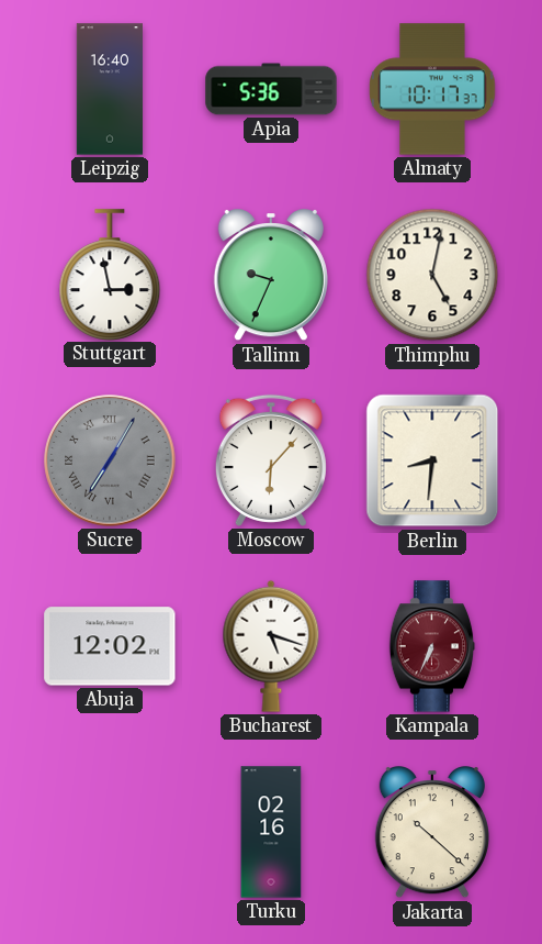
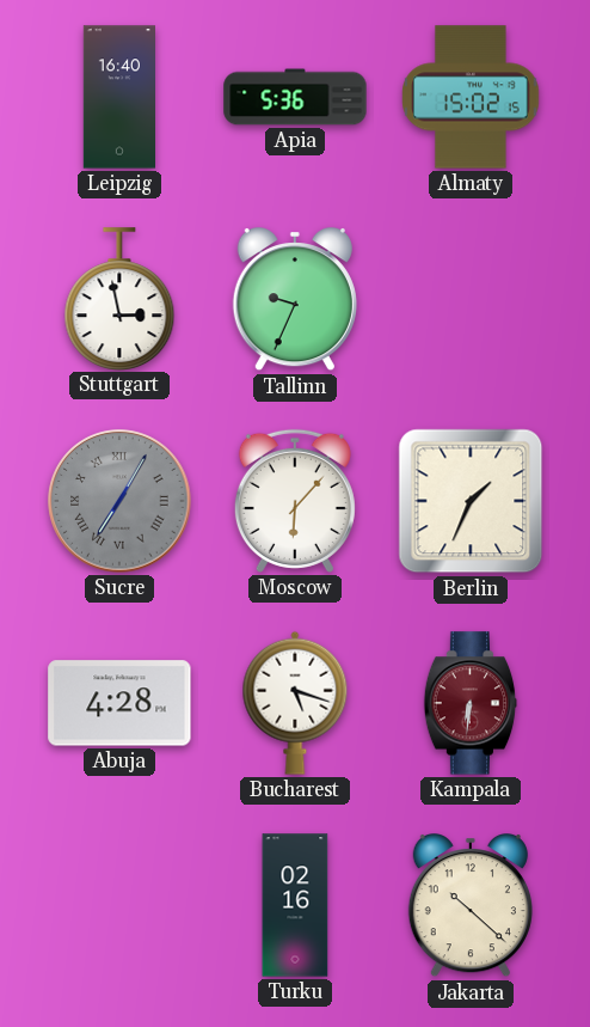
Almaty: 10:17 -> 15:02 (471, 97)
Thimphu: 5:02 -> none (432, 275)
Berlin: 8:31 -> 1:34 (471, 501)
Abuja: 12:02 -> 4:28 (119, 703)
Kampala: 6:34 -> 6:31 (471, 703)
